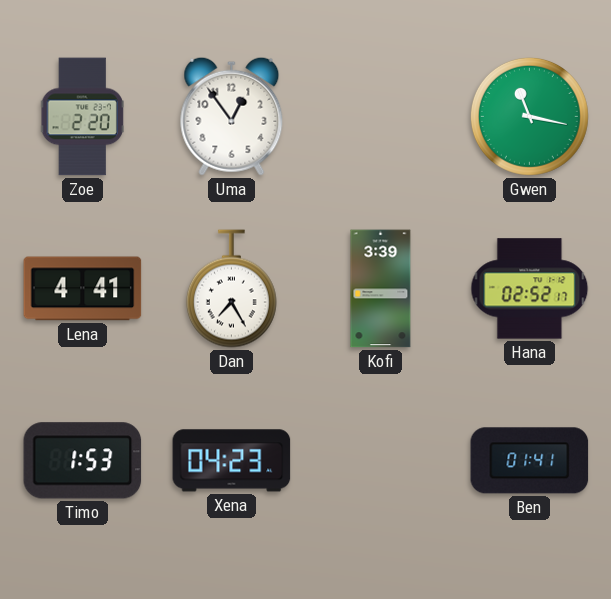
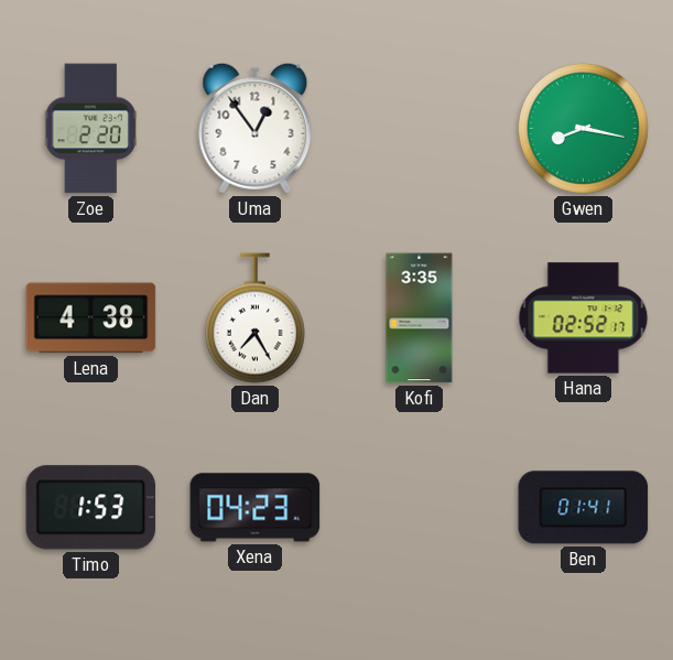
Gwen: 11:17 -> 8:17 (583, 128)
Lena: 4:41 -> 4:38 (91, 318)
Kofi: 3:39 -> 3:35 (420, 318)
